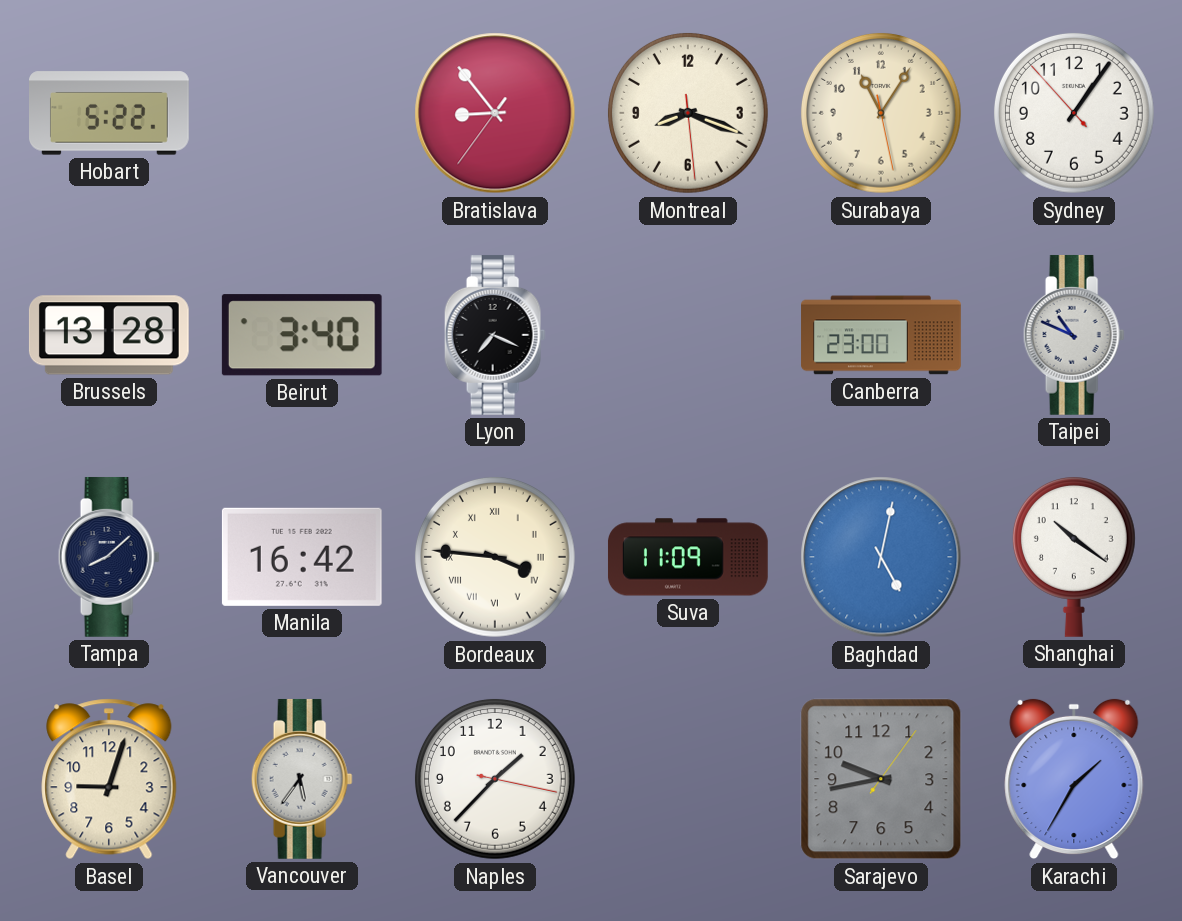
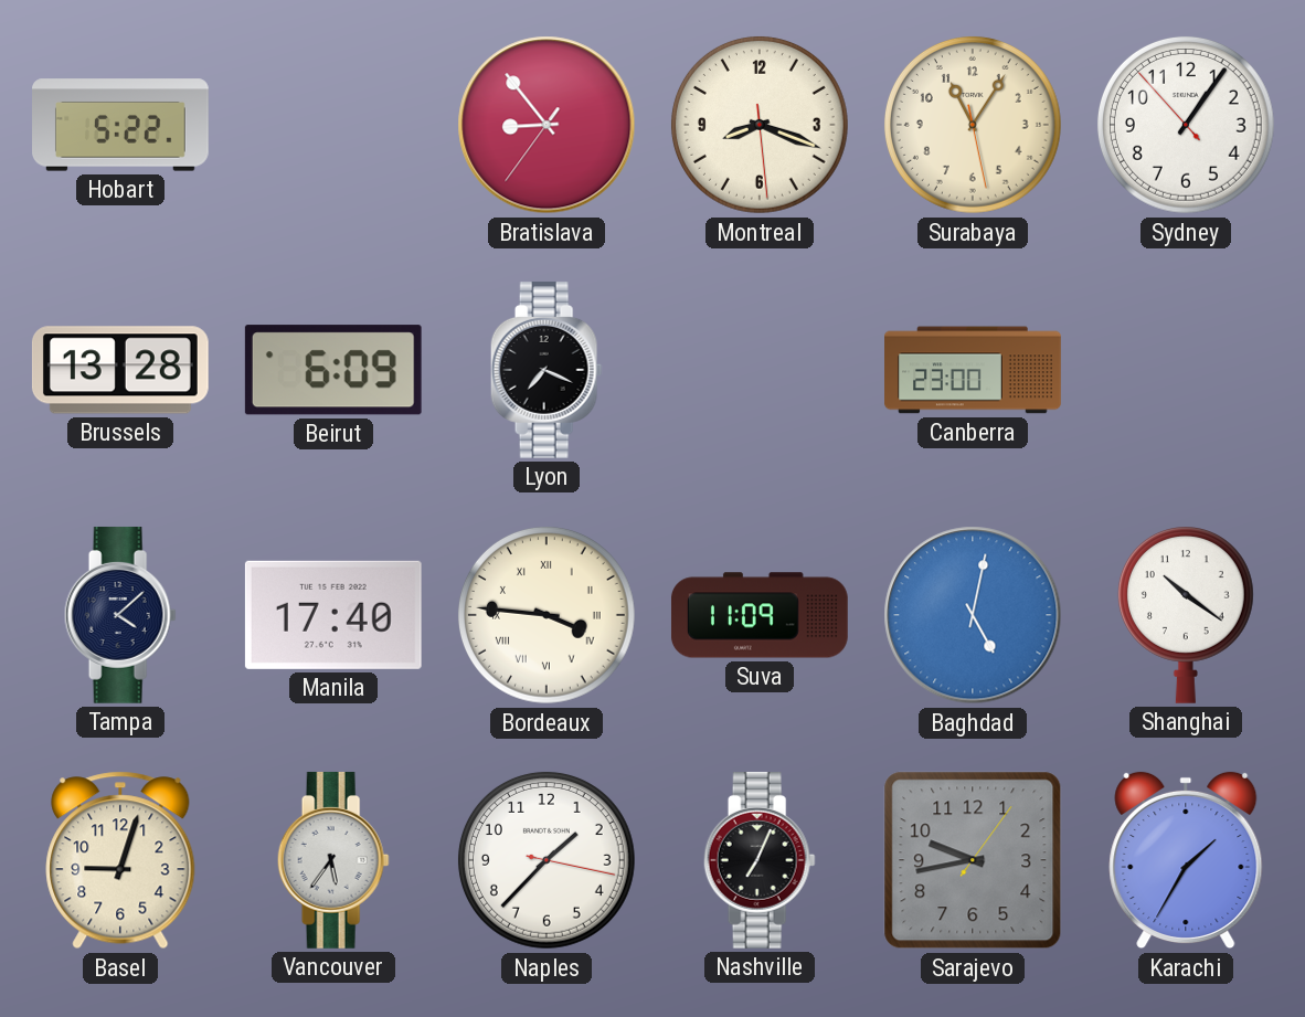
Beirut: 3:40 -> 6:09 (333, 370)
Taipei: 10:49 -> none (1074, 335)
Tampa: 8:08 -> 4:08 (120, 615)
Manila: 16:42 -> 17:40 (333, 615)
Nashville: none -> 7:04 (760, 860)
